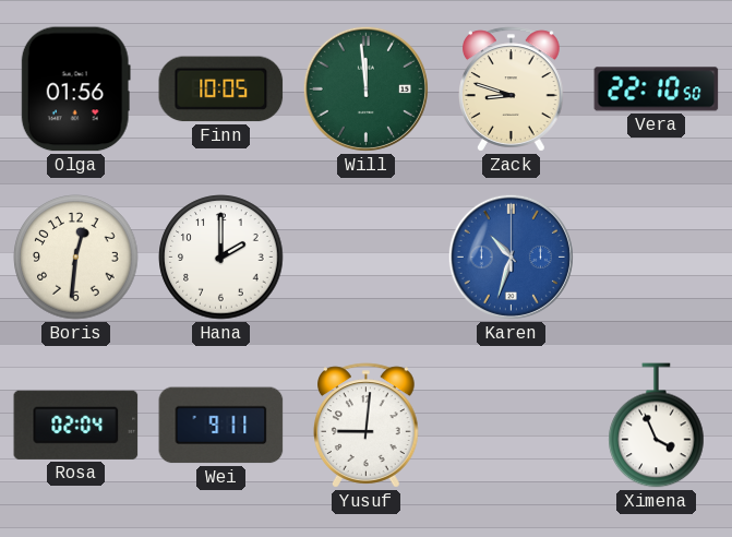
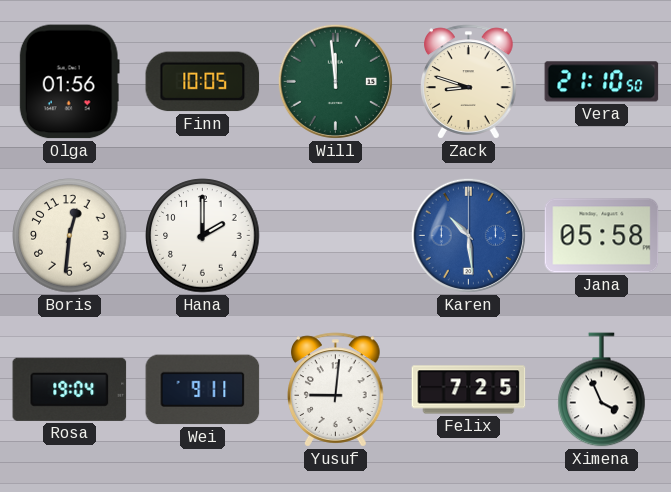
Vera: 22:10 -> 21:10 (602, 82)
Karen: 10:33 -> 10:29 (468, 235)
Jana: none -> 05:58 (602, 236)
Rosa: 02:04 -> 19:04 (70, 389)
Felix: none -> 7:25 (469, 390)
